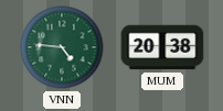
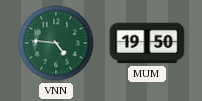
MUM: 20:38 -> 19:50 (147, 43)
